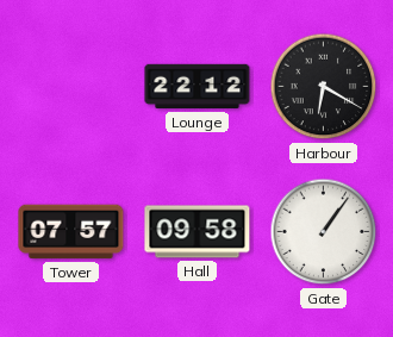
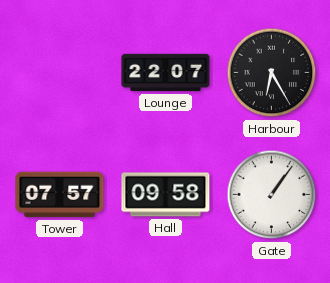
Lounge: 22:12 -> 22:07 (166, 73)
Harbour: 6:20 -> 6:25 (272, 73)
